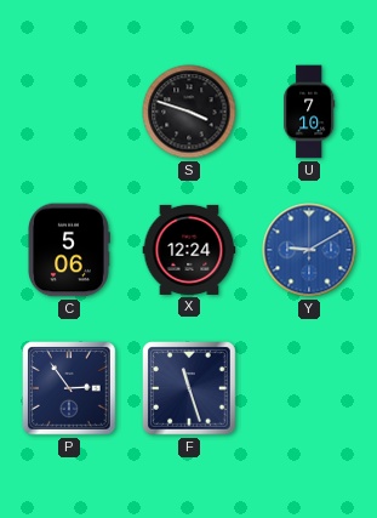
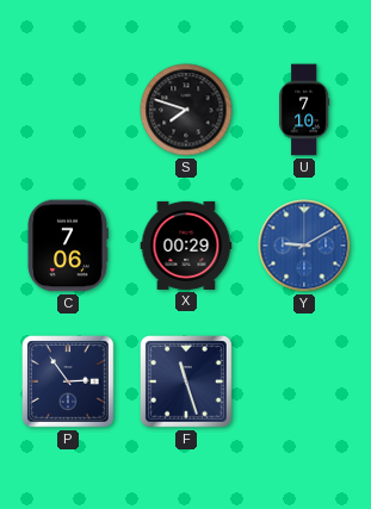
S: 3:48 -> 7:48 (186, 110)
C: 5:06 -> 7:06 (68, 246)
X: 12:24 -> 00:29 (186, 246)
